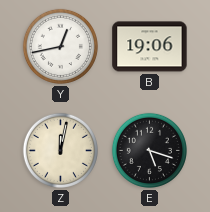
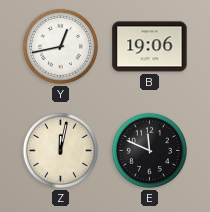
E: 5:18 -> 11:49 (149, 150)
